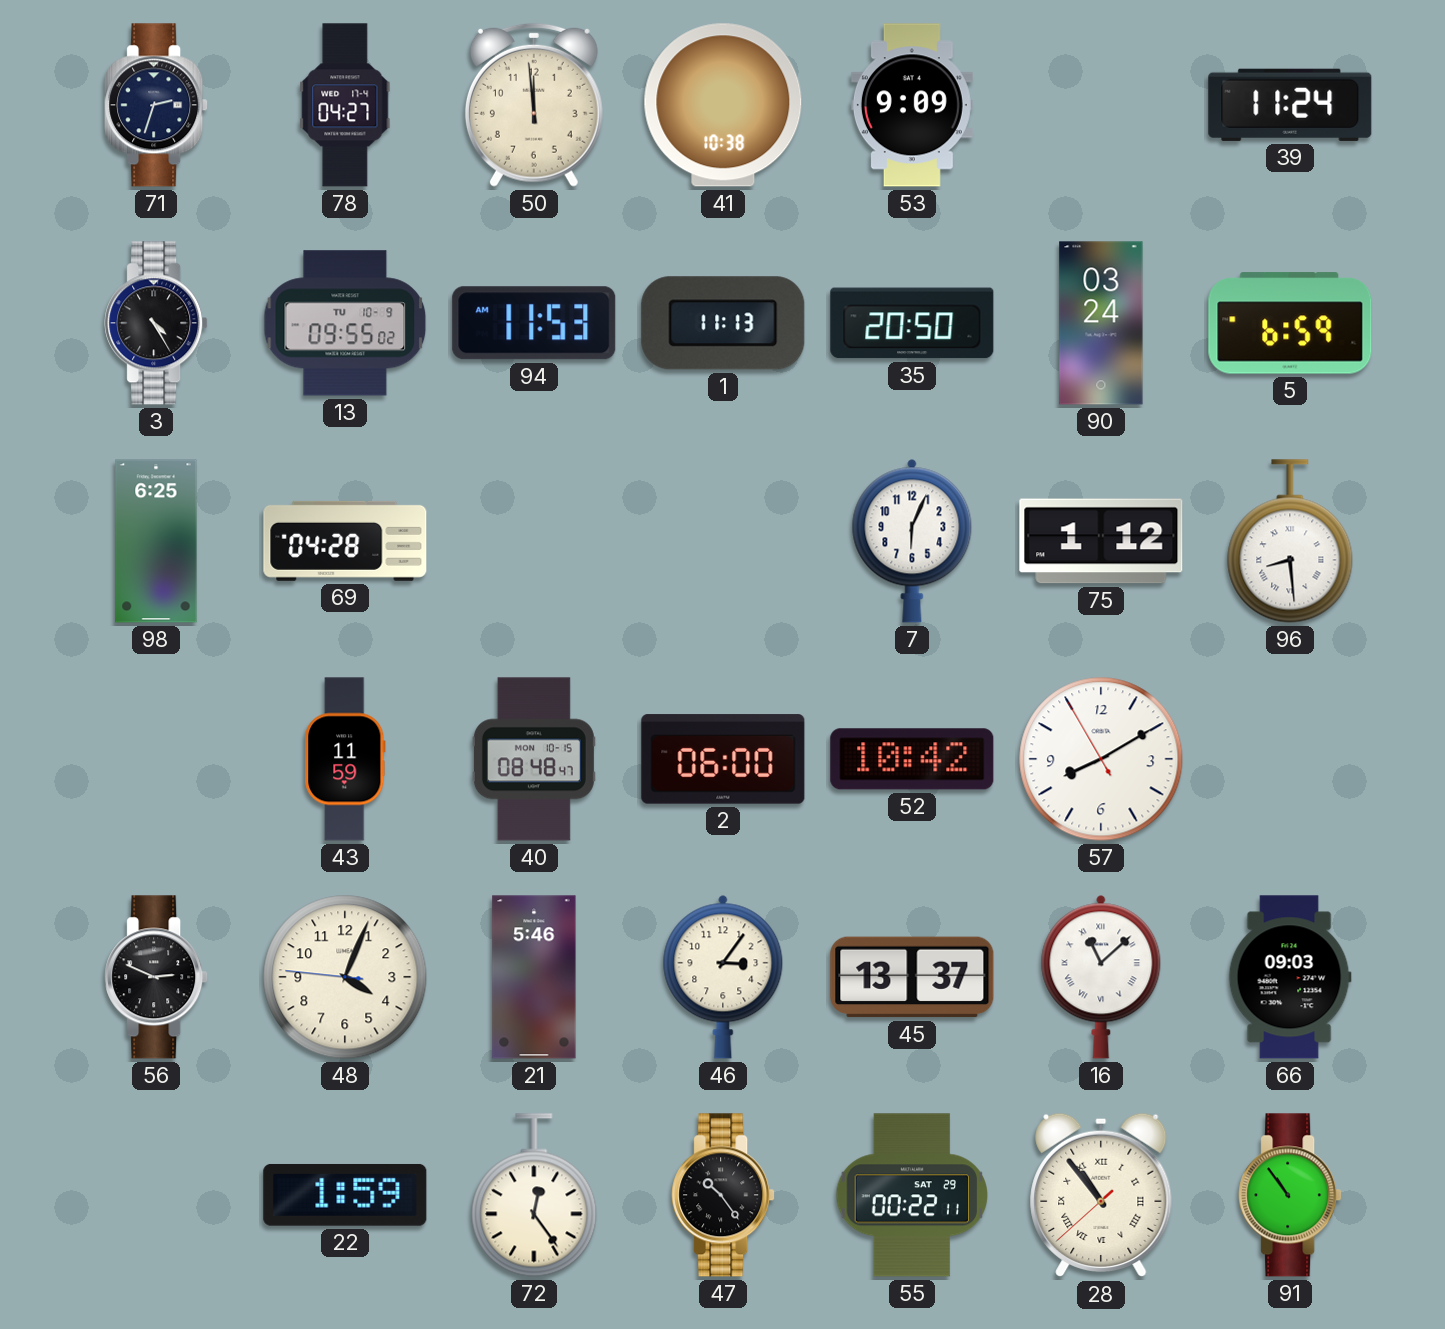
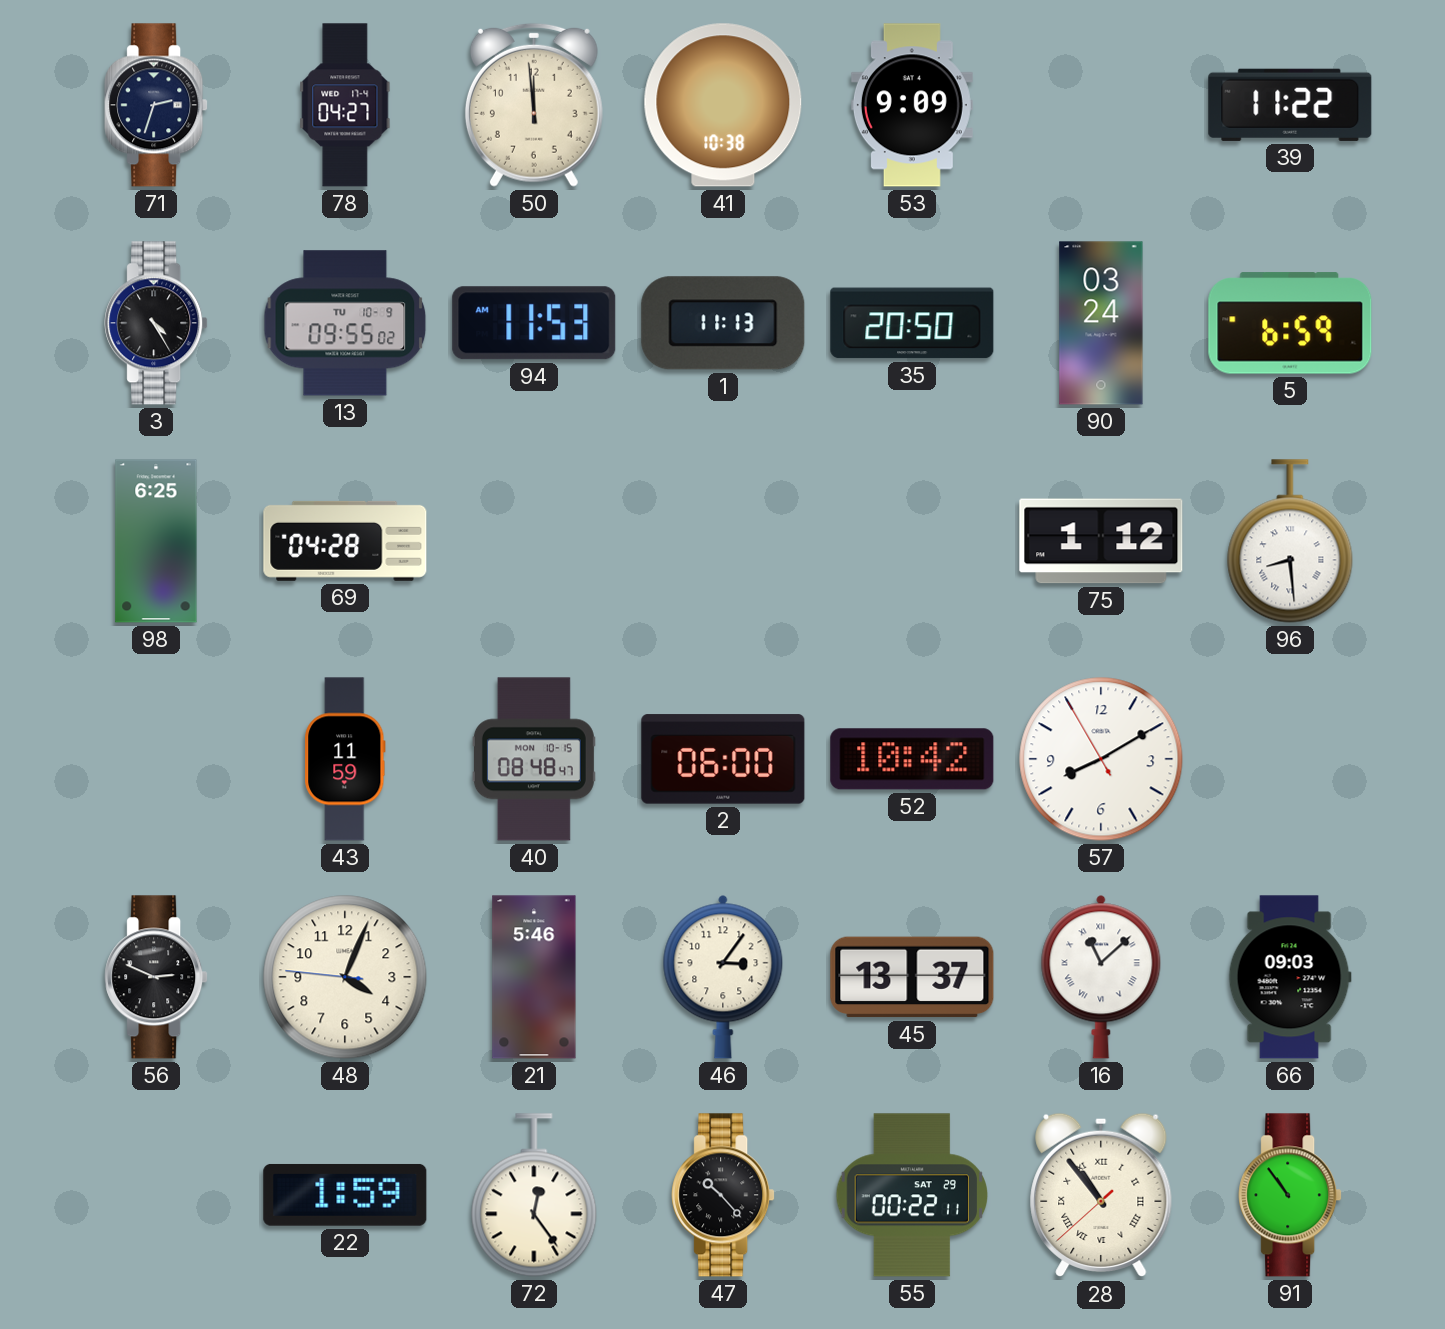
39: 11:24 -> 11:22 (1290, 105)
7: 6:04 -> none (912, 541)
47: 10:24 -> 10:23 (723, 1195)
